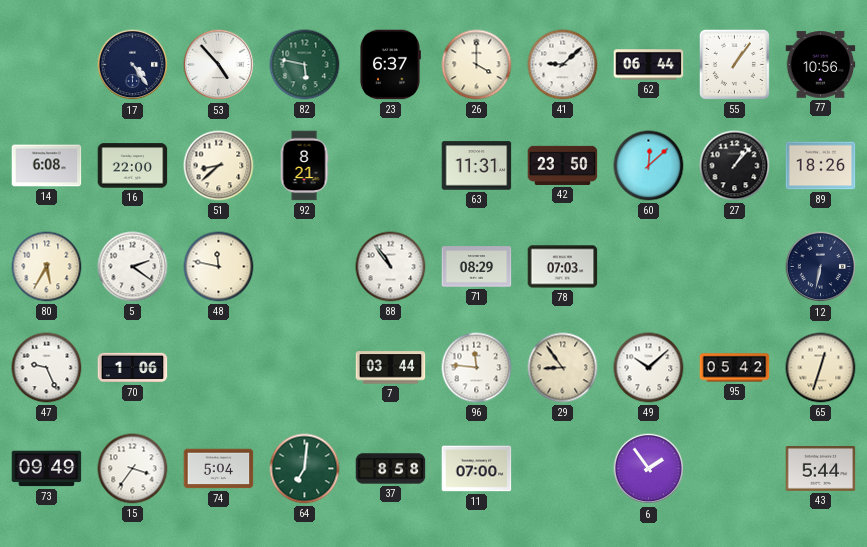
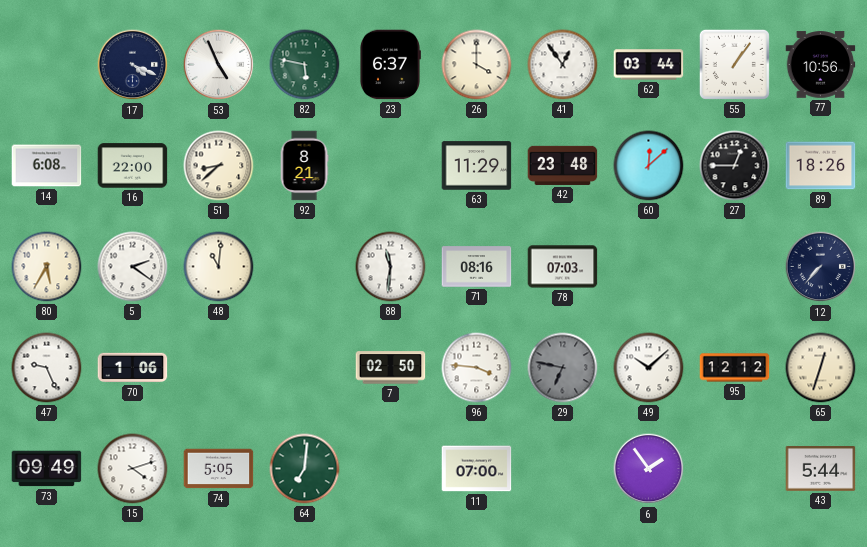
17: 4:24 -> 4:19 (133, 65)
53: 4:53 -> 4:56 (219, 65)
41: 9:08 -> 12:54 (563, 65)
62: 06:44 -> 03:44 (649, 65)
63: 11:31 -> 11:29 (477, 166)
42: 23:50 -> 23:48 (563, 165)
27: 1:07 -> 12:45 (735, 166)
48: 11:47 -> 11:01 (219, 267)
88: 10:54 -> 11:31 (391, 267)
71: 08:29 -> 08:16 (477, 267)
12: 6:32 -> 7:37 (821, 267)
7: 03:44 -> 02:50 (391, 368)
96: 11:46 -> 3:46 (477, 368)
29: 8:54 -> 6:47 (563, 368)
29 dial: cream -> grey (563, 368)
95: 05:42 -> 12:12 (735, 368)
15: 3:36 -> 4:12 (133, 469)
74: 5:04 -> 5:05 (219, 469)
37: 8:58 -> none (391, 469)
